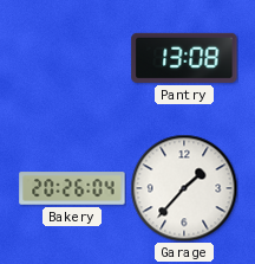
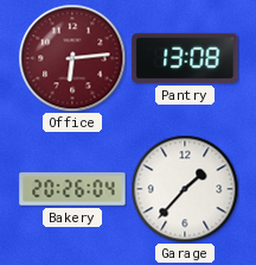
Office: none -> 6:14 (72, 58)
